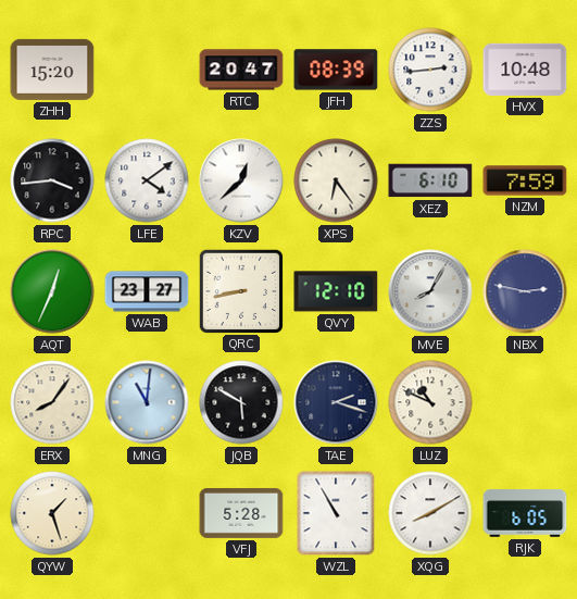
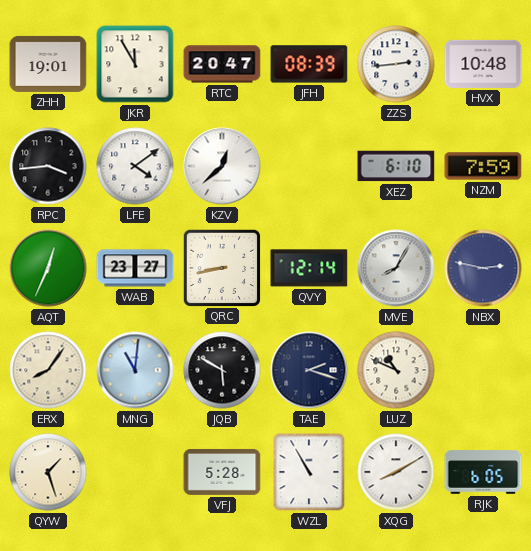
ZHH: 15:20 -> 19:01 (48, 64)
JKR: none -> 11:55 (135, 64)
XPS: 6:24 -> none (336, 180)
QVY: 12:10 -> 12:14 (309, 268)
